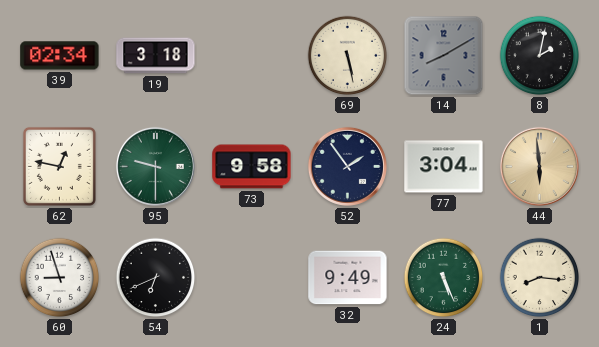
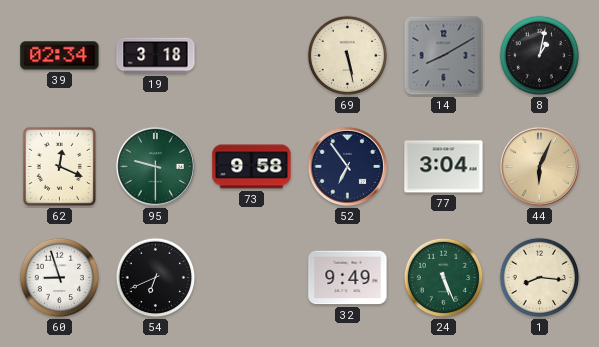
8: 2:02 -> 1:02 (540, 56)
62: 12:47 -> 12:19 (59, 166)
52: 1:54 -> 6:54 (347, 166)
44: 5:59 -> 6:04 (539, 166)
